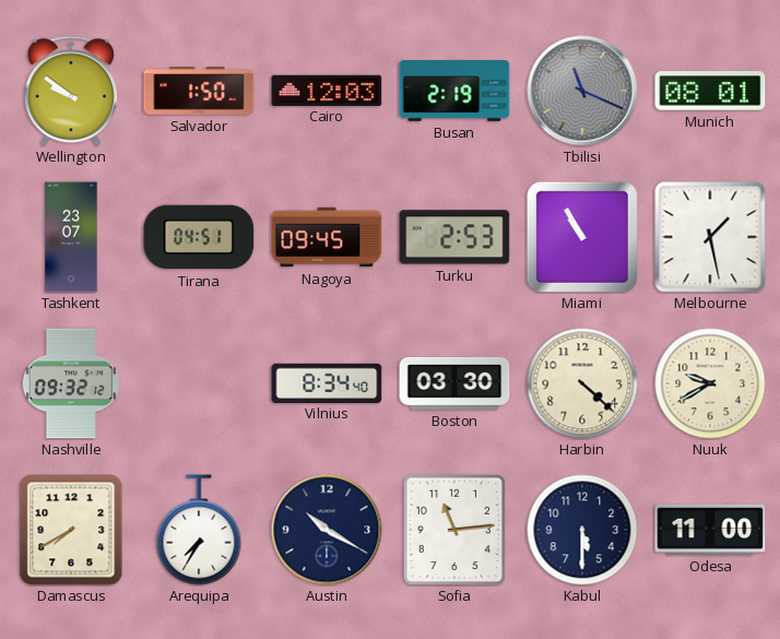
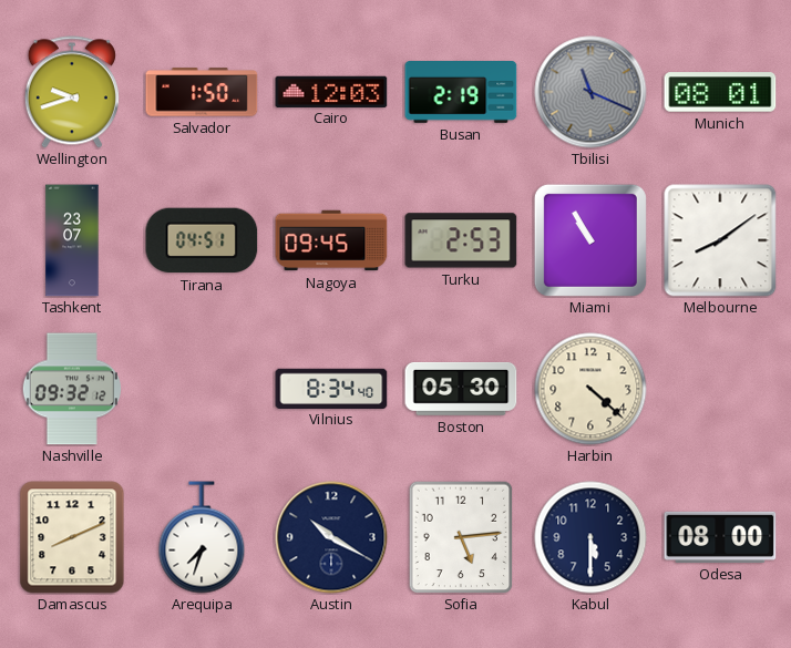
Wellington: 9:51 -> 9:42 (72, 92)
Melbourne: 1:28 -> 8:09 (720, 240)
Boston: 03:30 -> 05:30 (461, 389)
Nuuk: 9:40 -> none (710, 383)
Damascus: 7:40 -> 8:11 (72, 537)
Arequipa: 7:35 -> 7:33 (202, 537)
Sofia: 11:14 -> 5:14 (461, 537)
Odesa: 11:00 -> 08:00 (720, 537)
